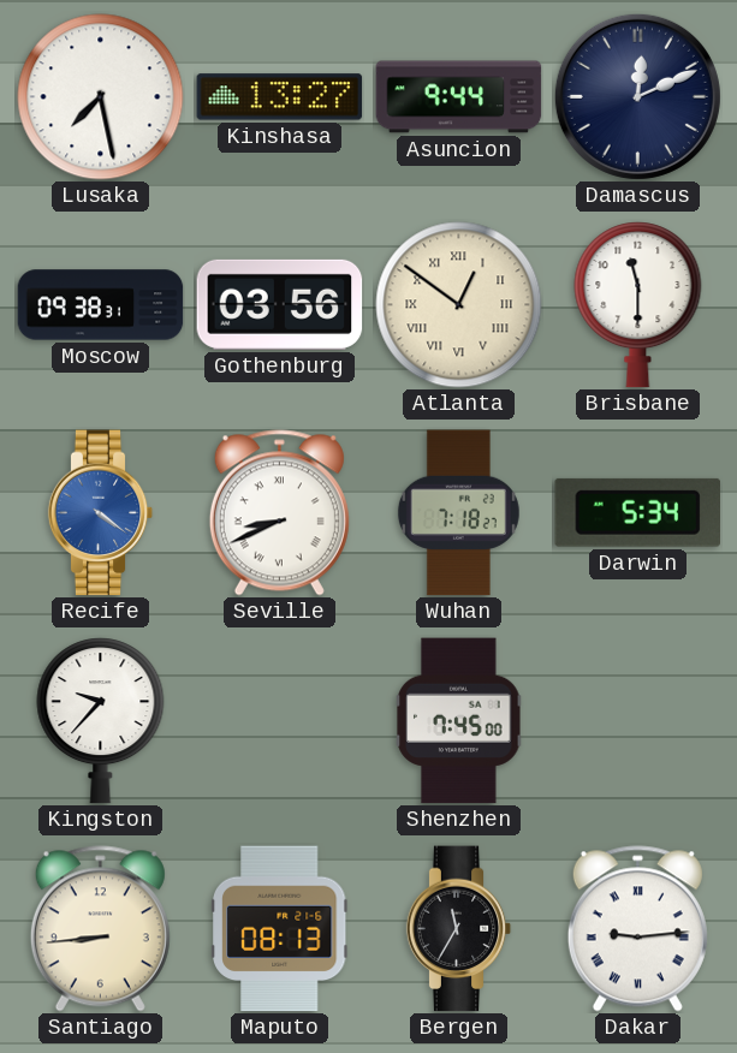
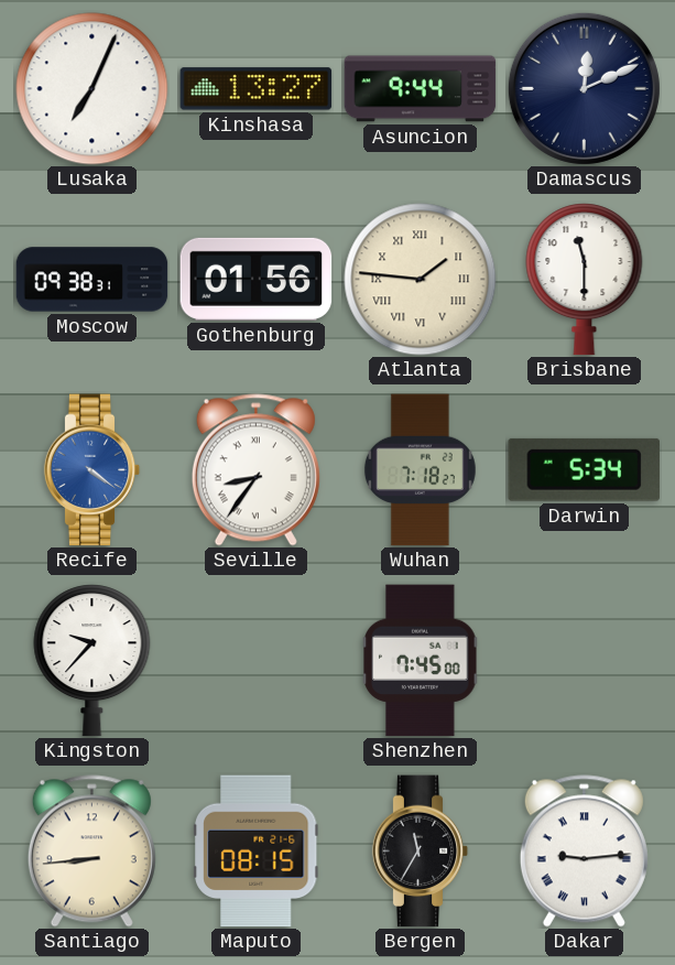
Lusaka: 7:28 -> 7:04 (92, 89)
Gothenburg: 03:56 -> 01:56 (257, 279)
Atlanta: 12:51 -> 1:46 (421, 280)
Seville: 8:41 -> 8:36 (255, 470)
Maputo: 08:13 -> 08:15 (257, 852)
